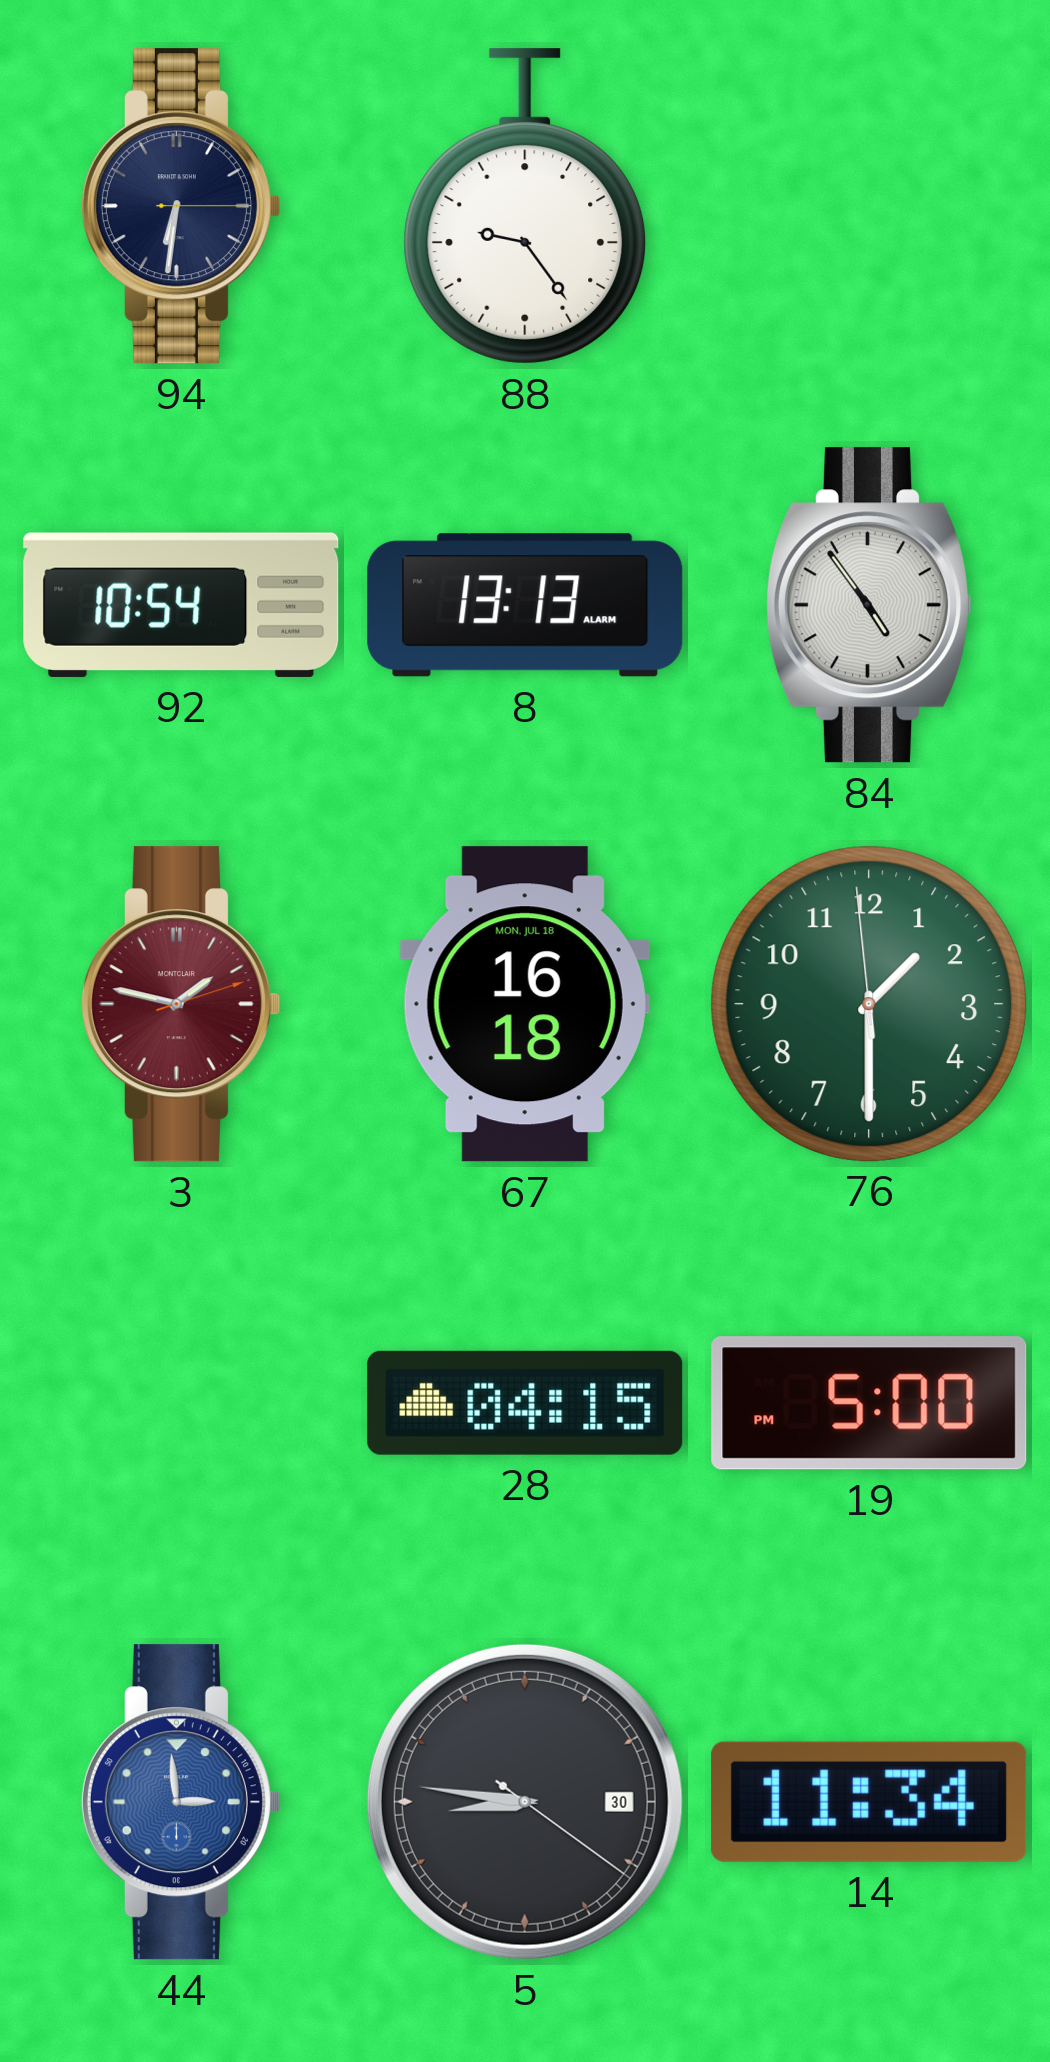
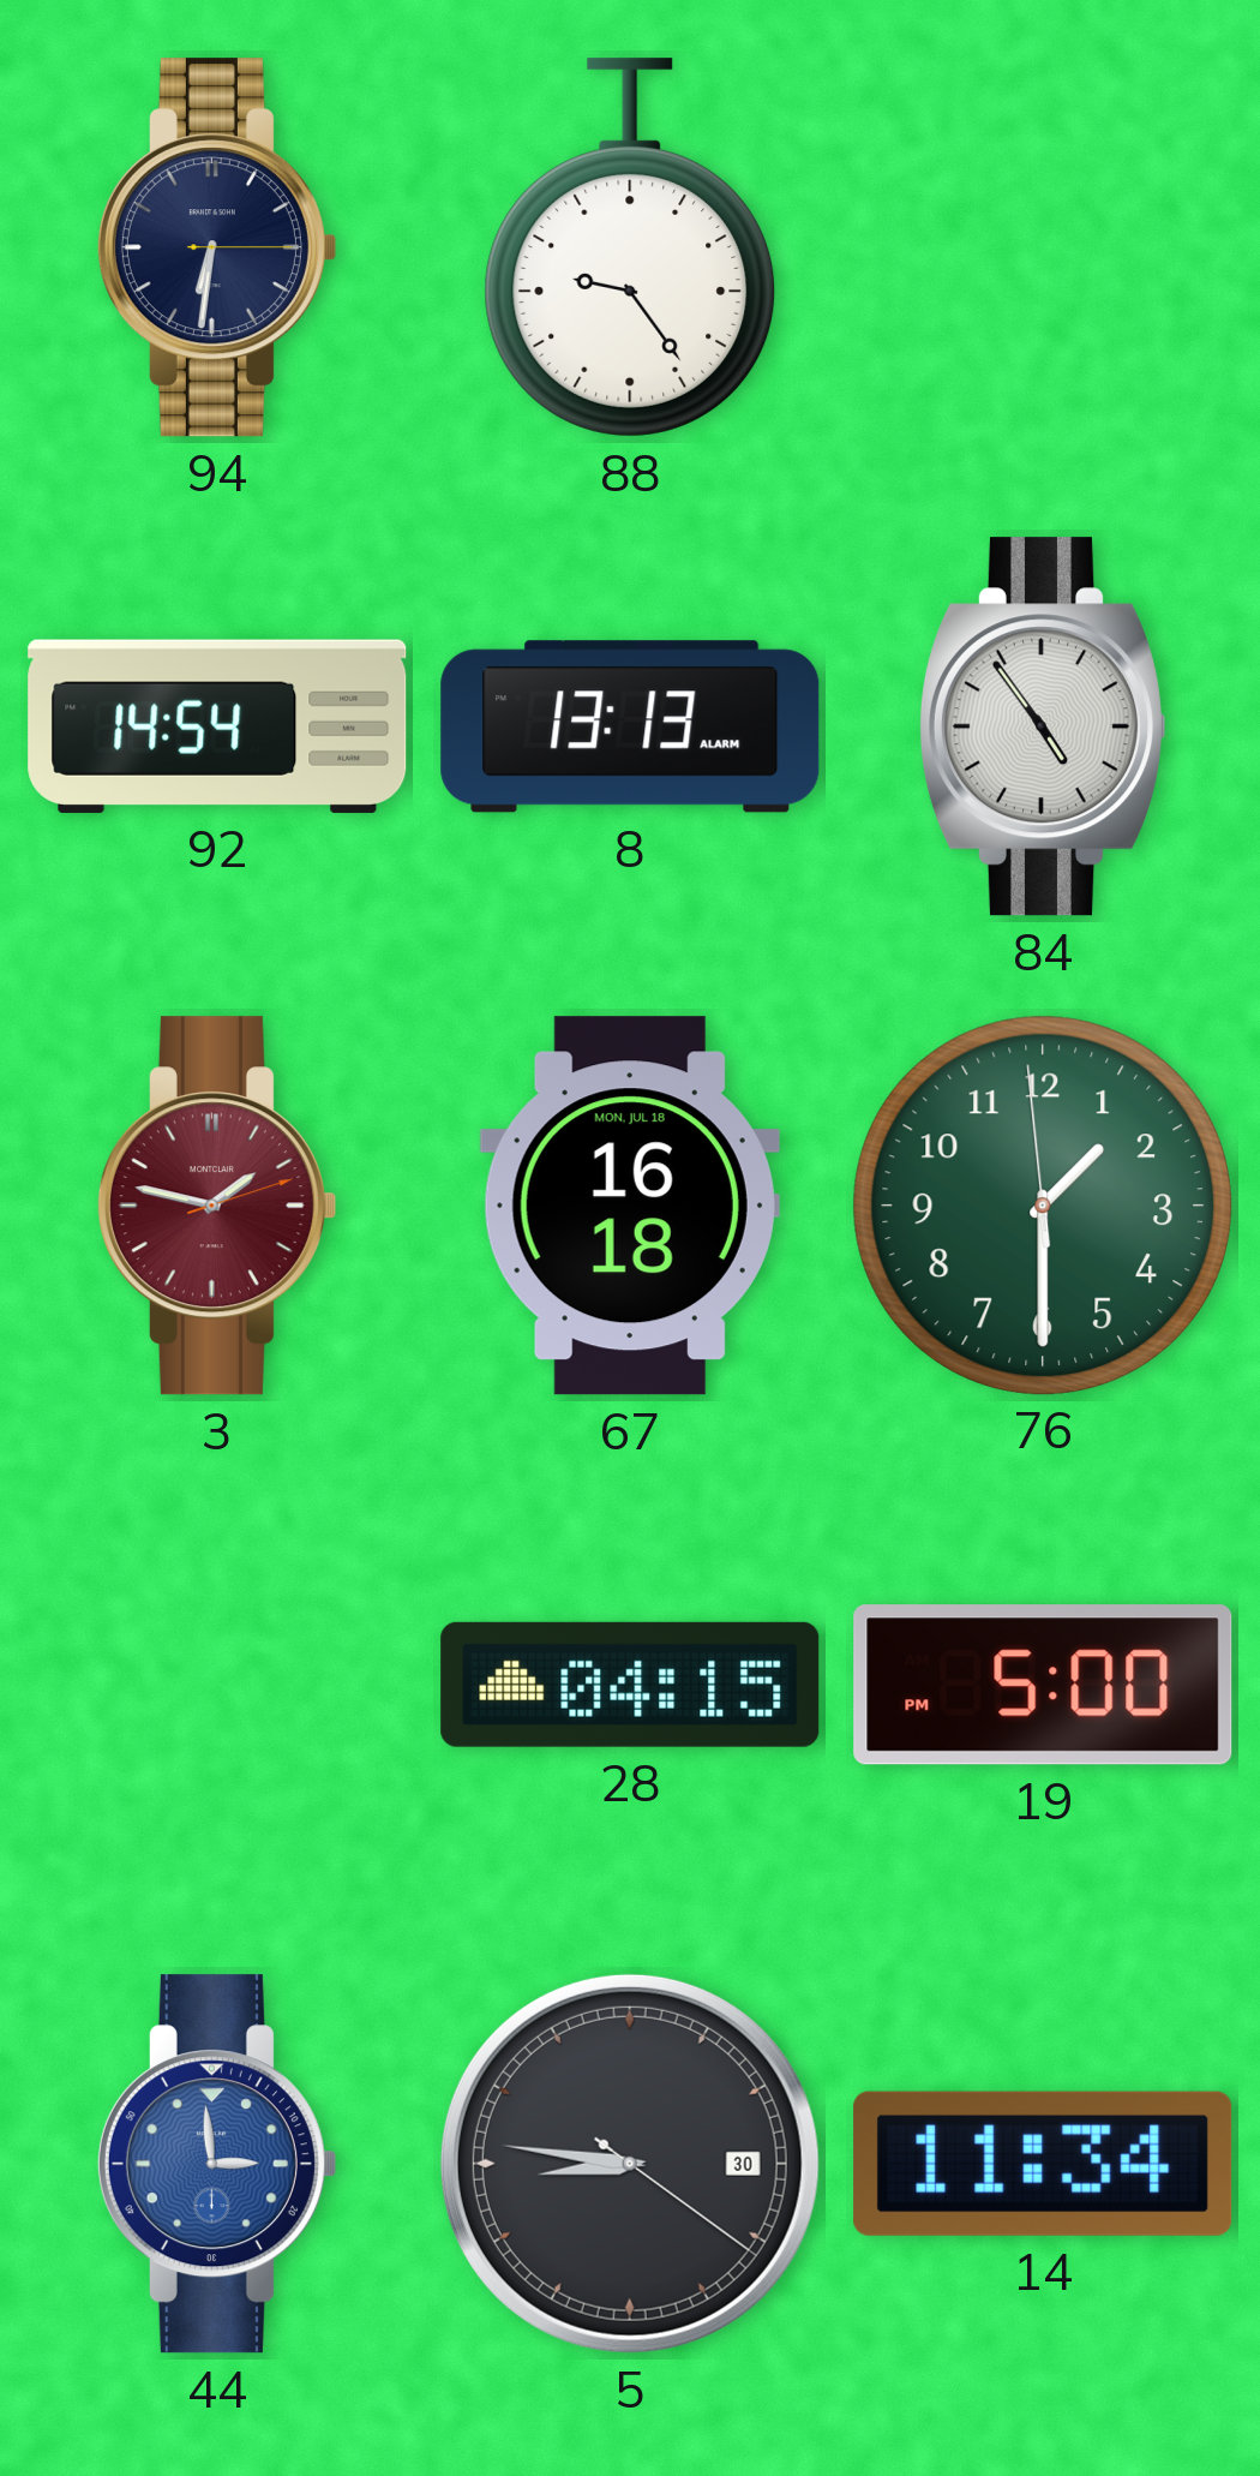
92: 10:54 -> 14:54 (217, 726)
